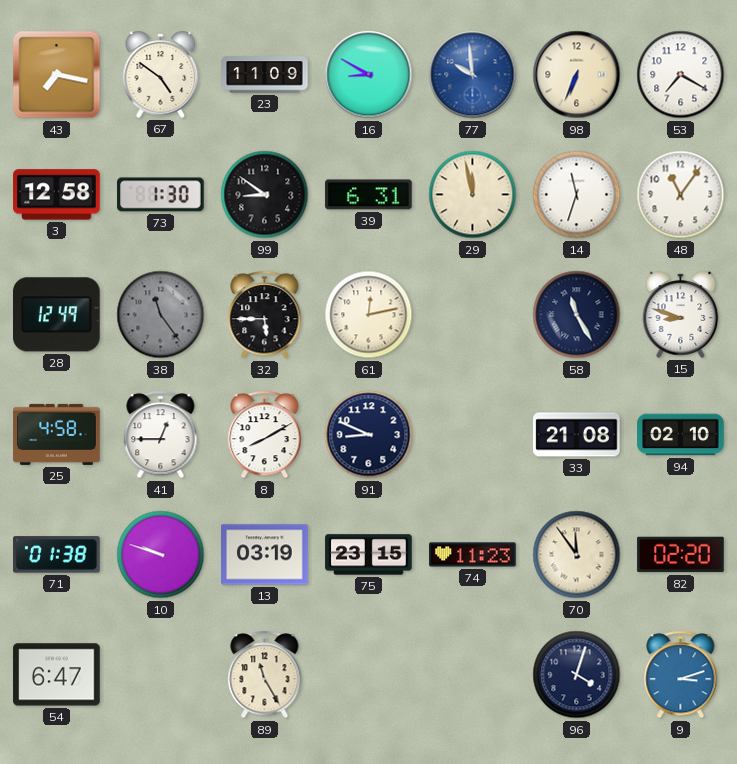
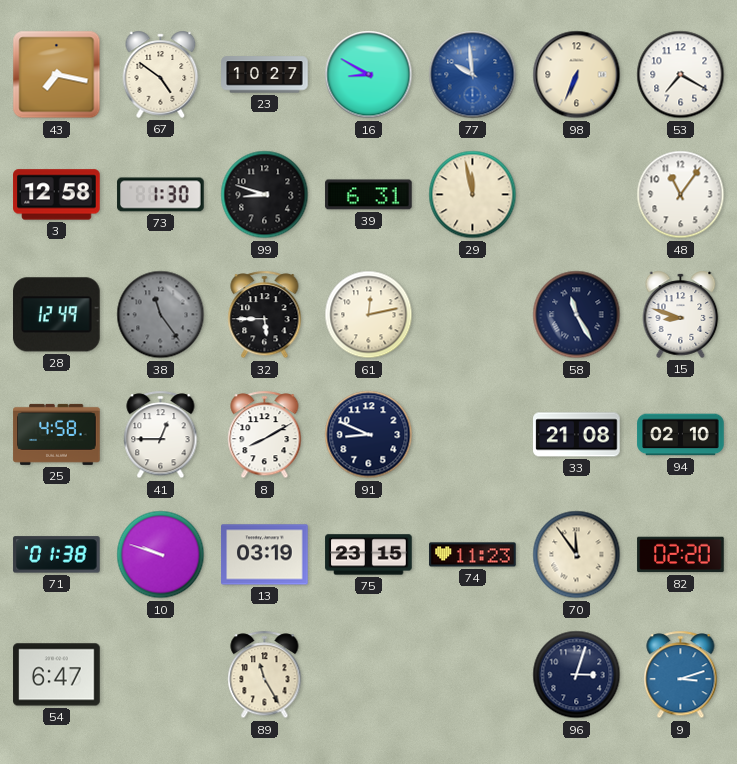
23: 11:09 -> 10:27 (265, 75)
99: 8:51 -> 8:48 (265, 195)
14: 11:33 -> none (577, 195)
96: 4:03 -> 3:03 (577, 675)
